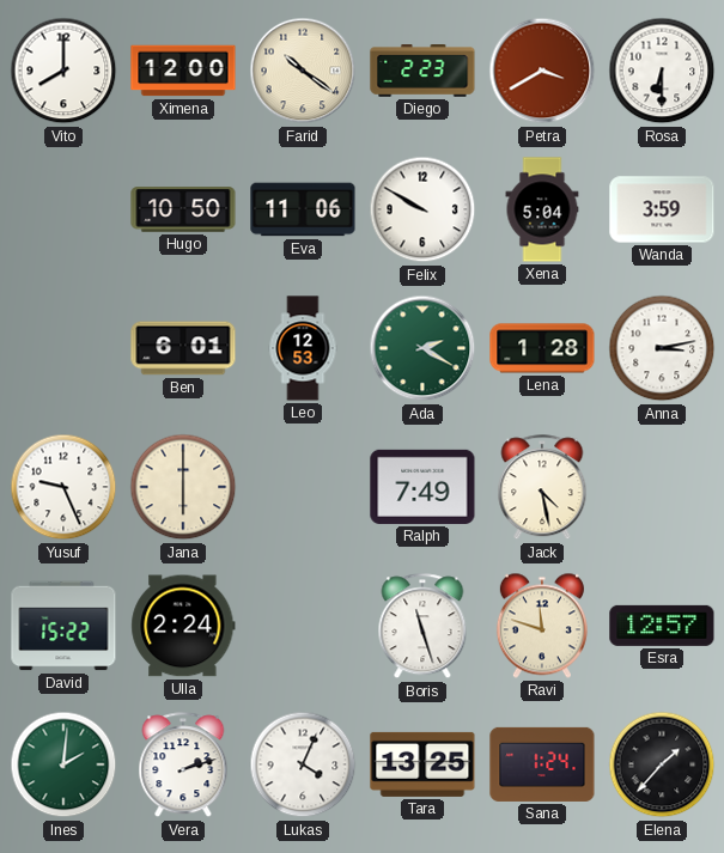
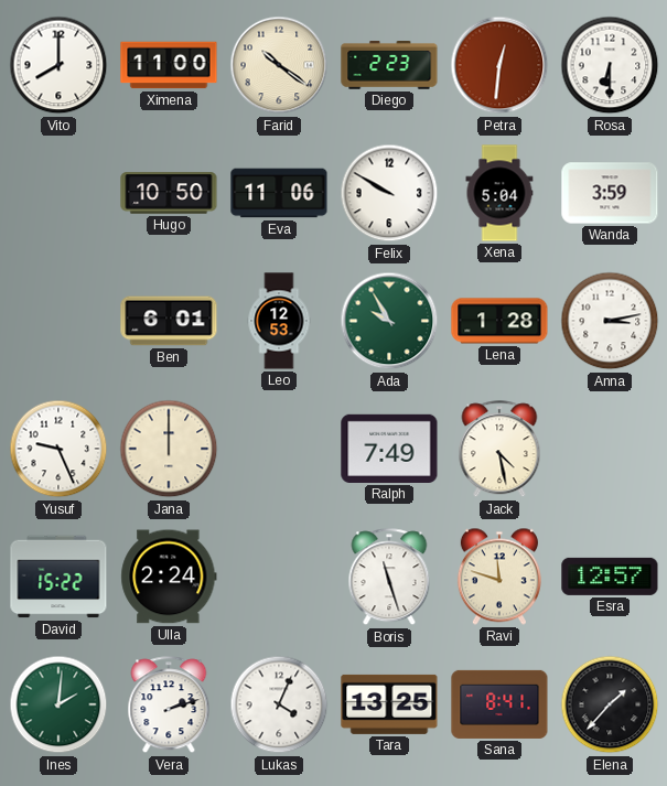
Ximena: 12:00 -> 11:00 (169, 65)
Petra: 3:40 -> 12:31 (499, 65)
Ada: 2:20 -> 9:55 (389, 321)
Jana: 6:00 -> 12:00 (169, 449)
Sana: 1:24 -> 8:41 (499, 704)
